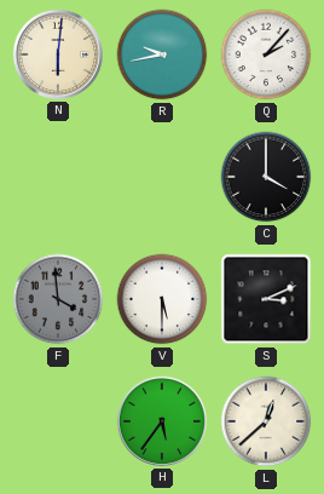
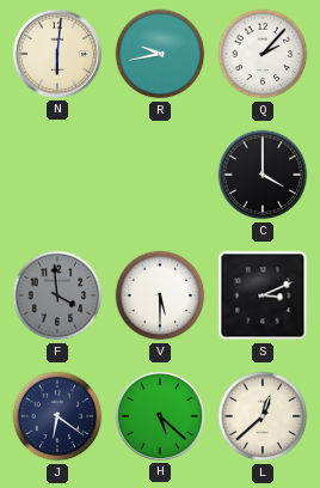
J: none -> 6:21 (57, 416)
H: 5:36 -> 5:22 (160, 416)
